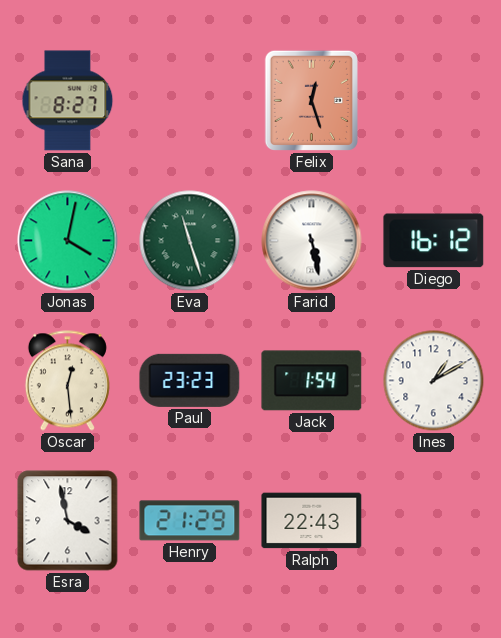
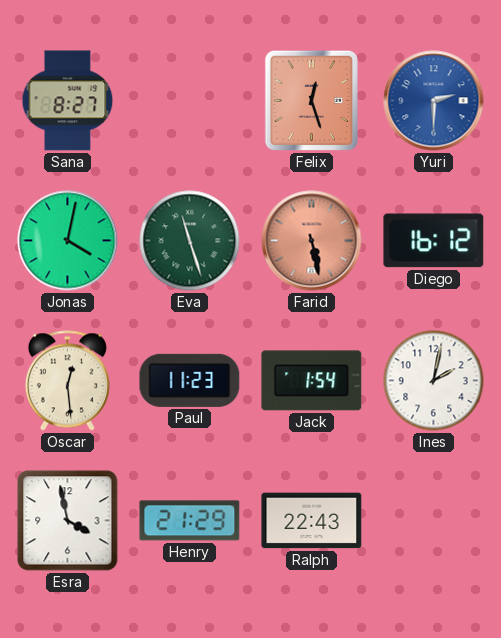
Yuri: none -> 2:30 (434, 101)
Farid dial: white -> salmon (312, 241)
Paul: 23:23 -> 11:23 (190, 380)
Ines: 1:10 -> 2:02 (434, 381)
